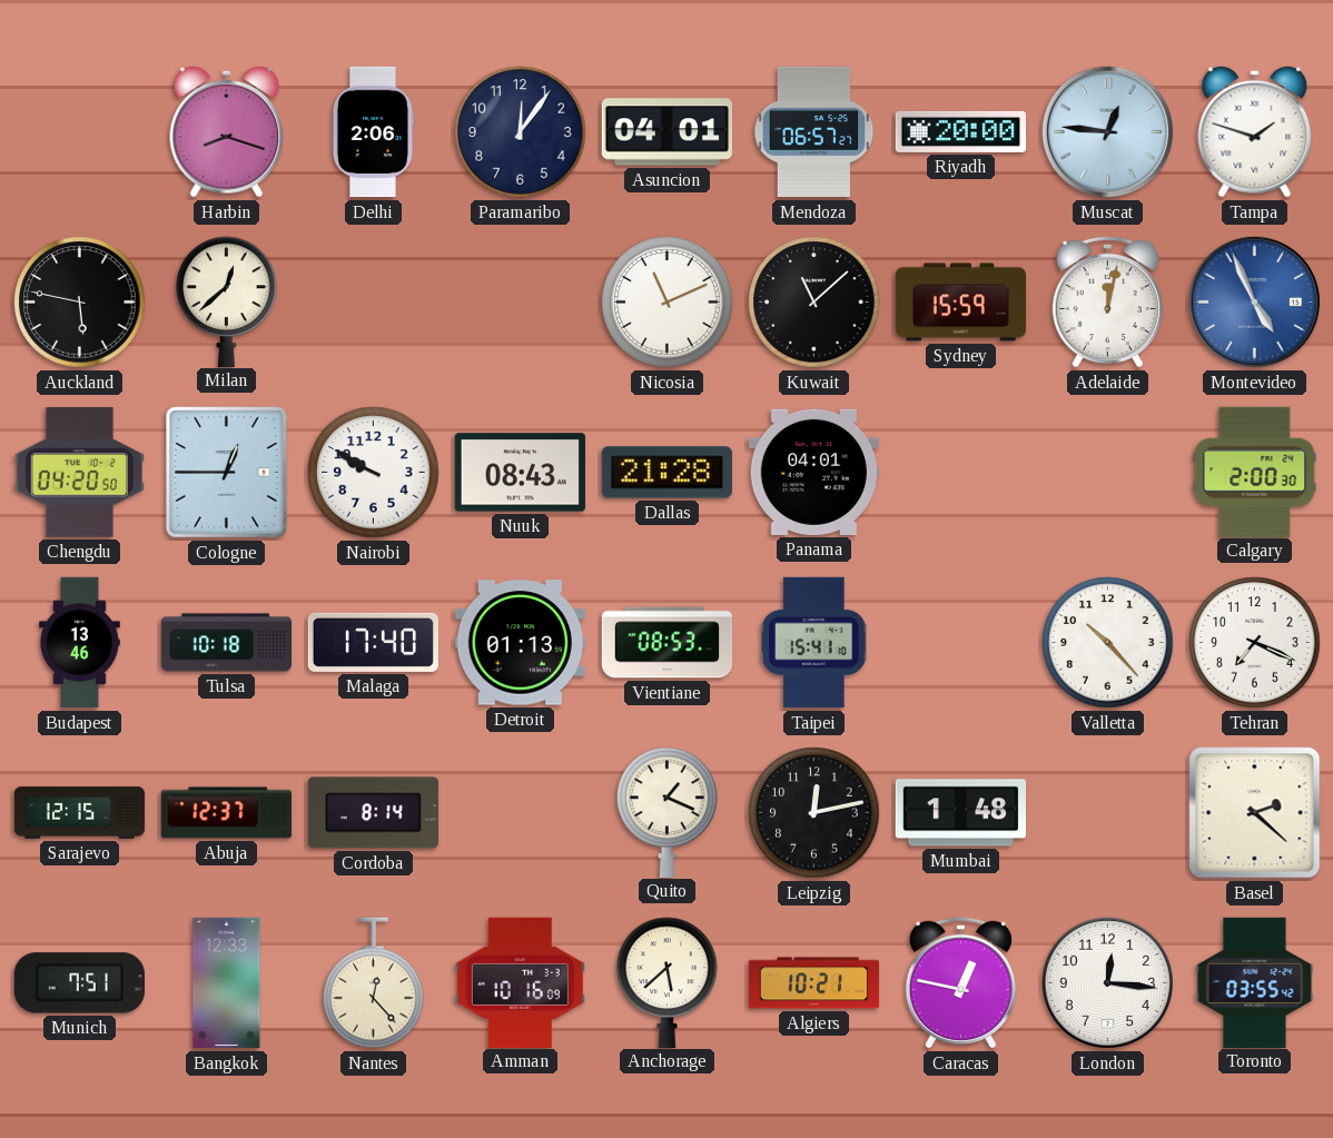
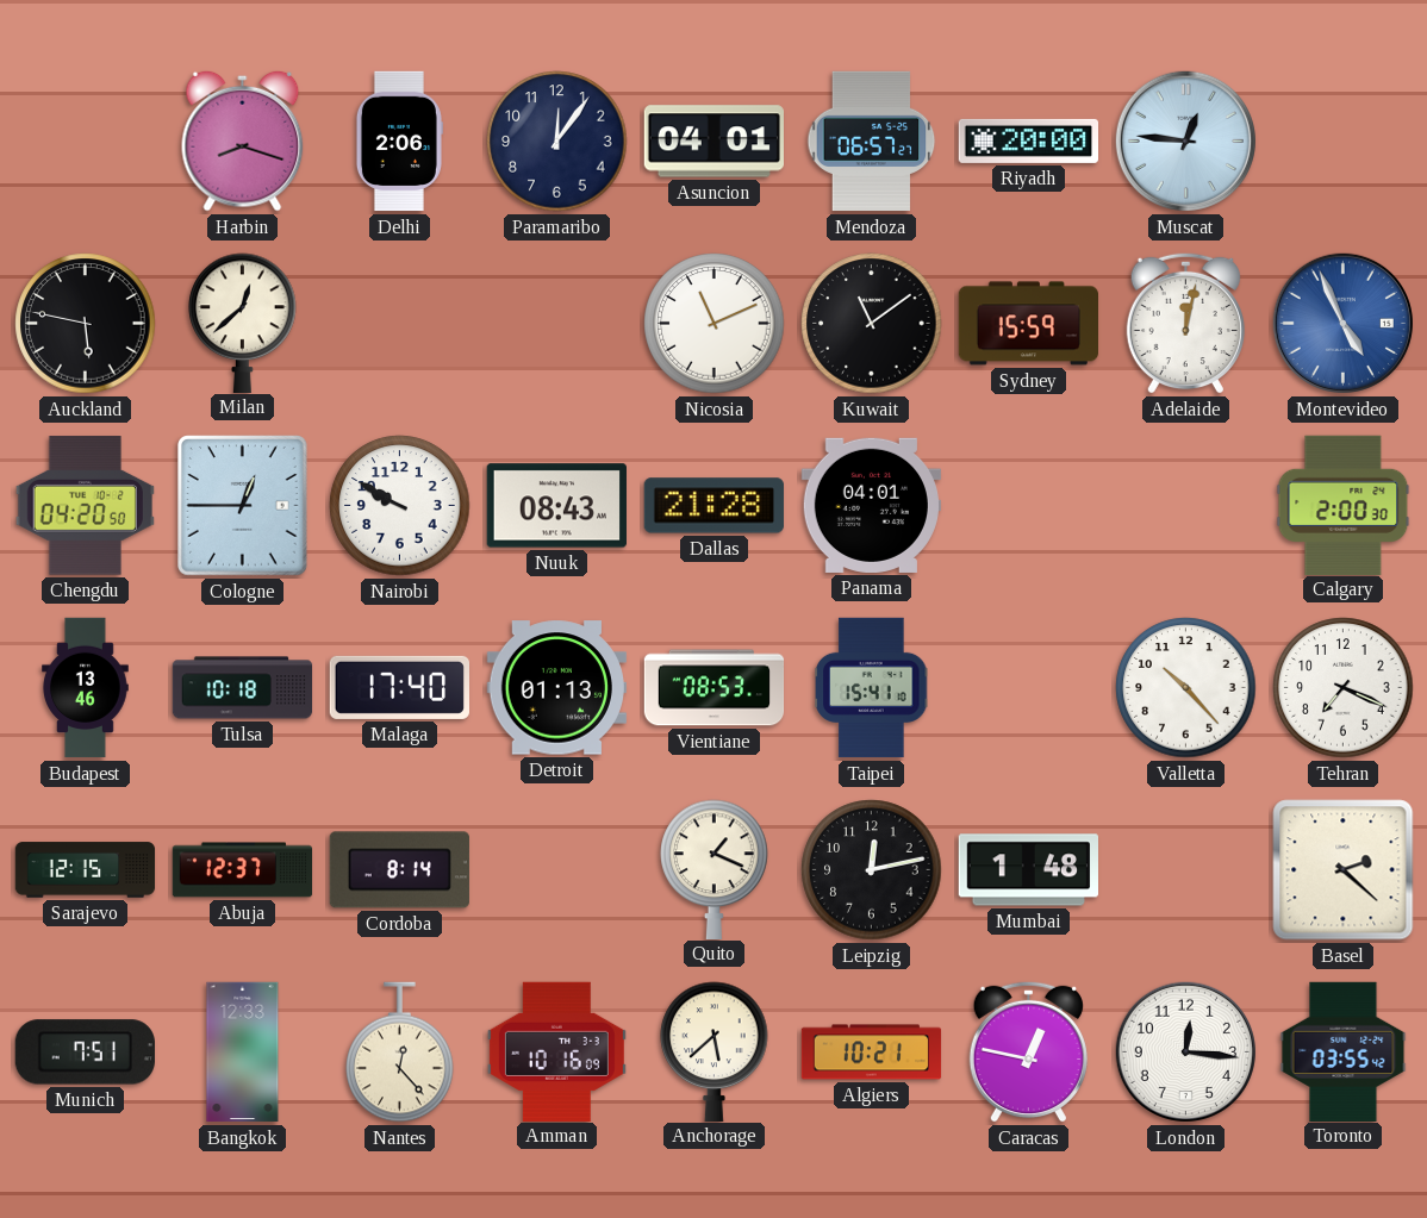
Tampa: 1:48 -> none (1255, 131)
Kuwait: 11:08 -> 11:09 (872, 324)
